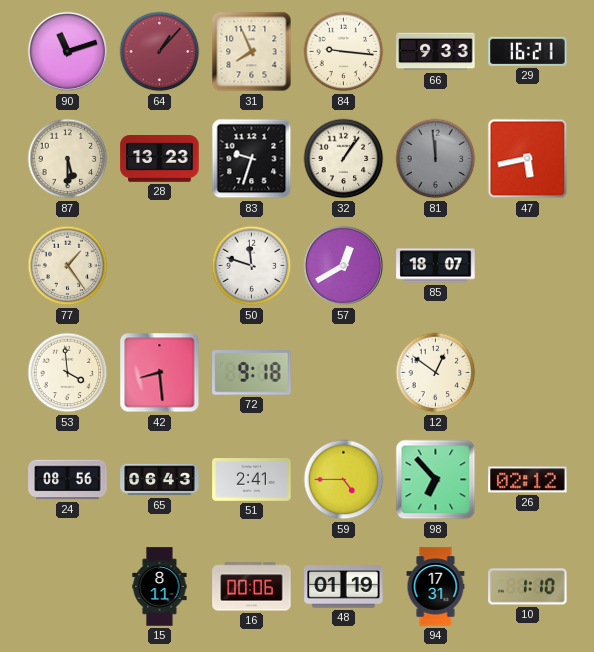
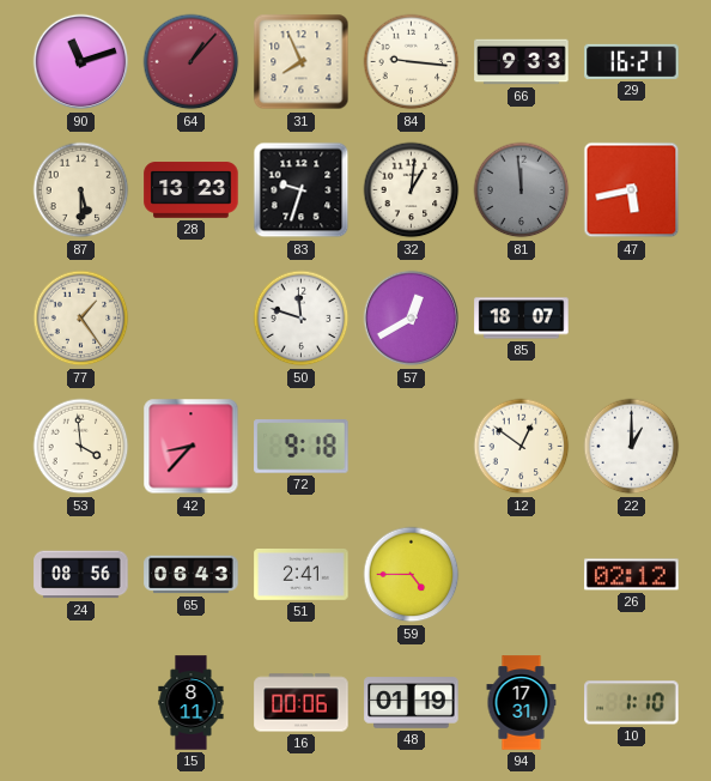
32: 1:06 -> 1:01 (412, 190)
42: 8:29 -> 8:37 (192, 447)
22: none -> 1:00 (632, 447)
98: 6:53 -> none (436, 480)
